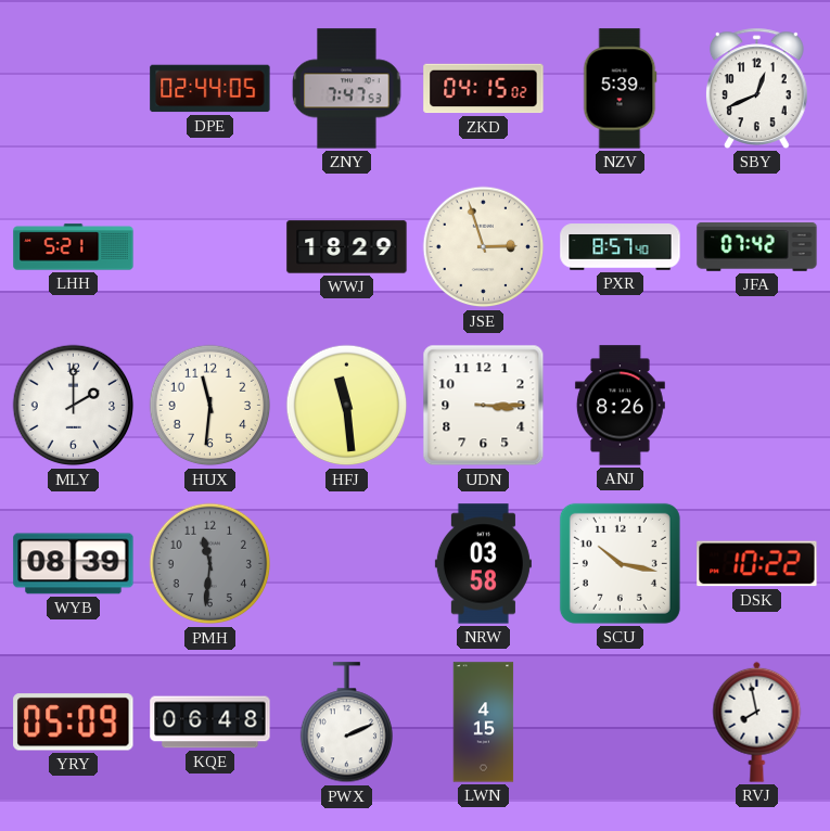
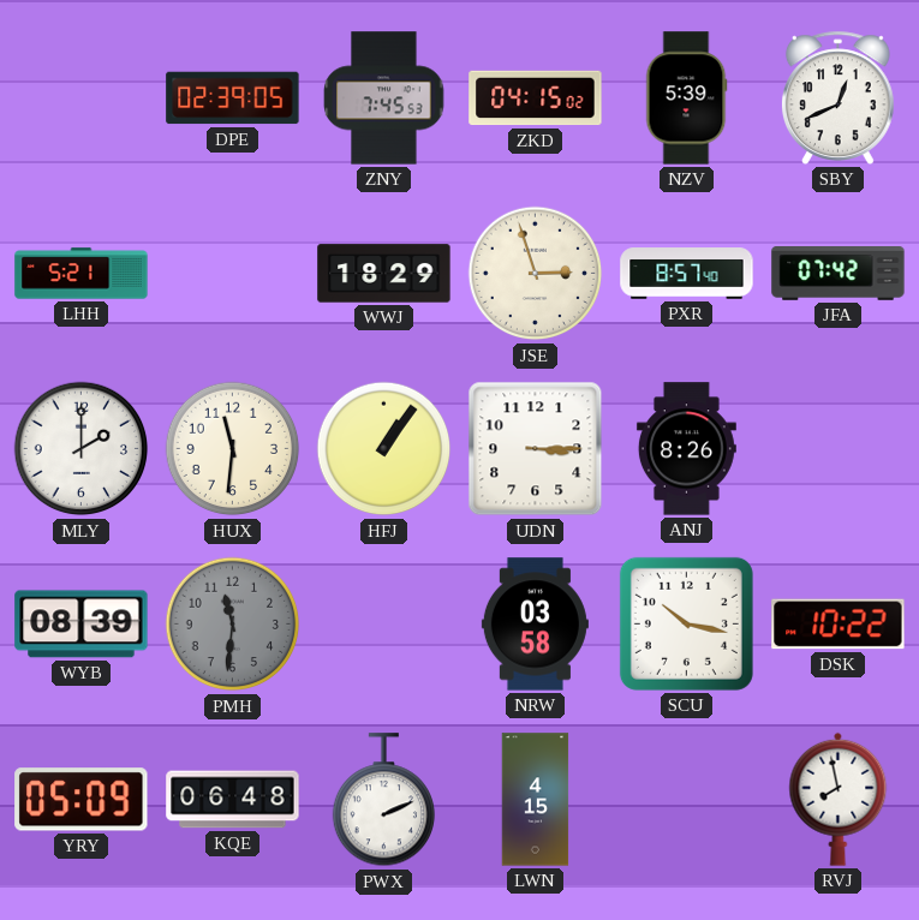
DPE: 02:44 -> 02:39 (233, 98)
ZNY: 7:47 -> 7:45 (384, 98)
HFJ: 11:29 -> 1:06 (384, 449)
